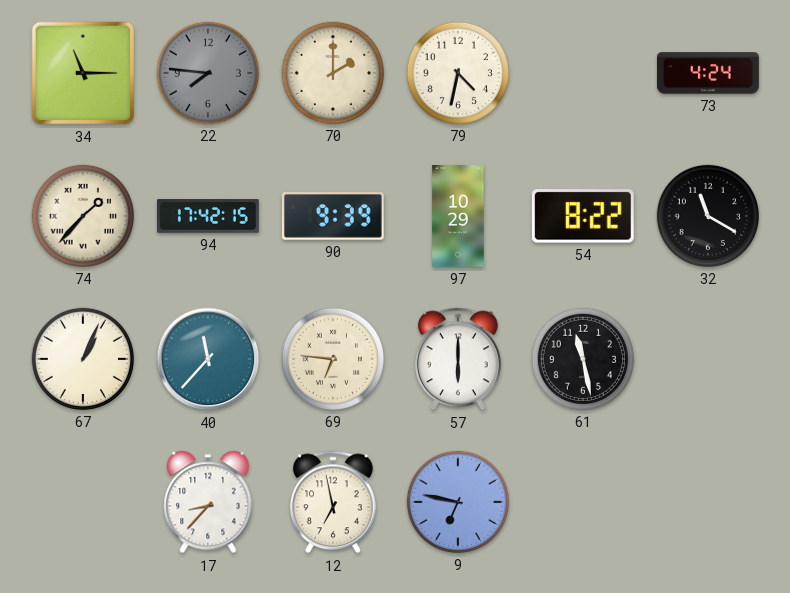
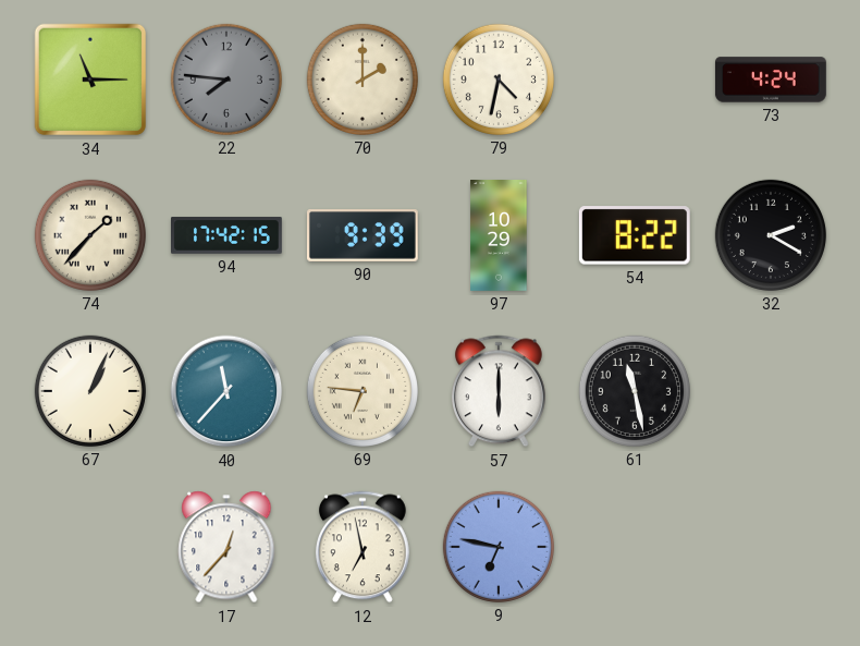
32: 11:20 -> 2:20 (771, 235)
17: 8:37 -> 12:37 (226, 547)
